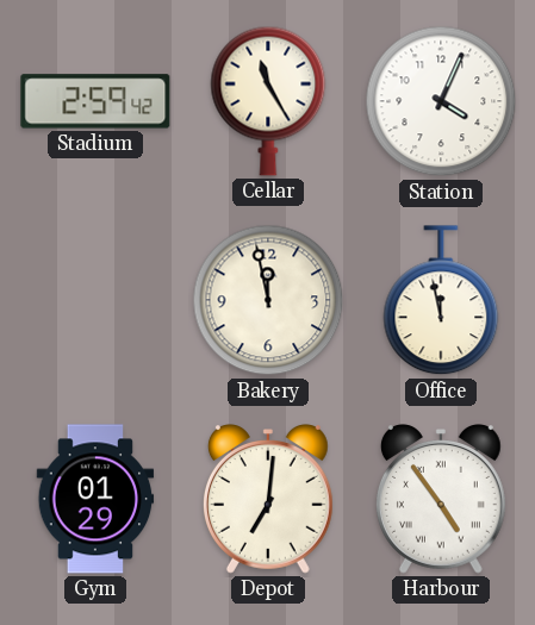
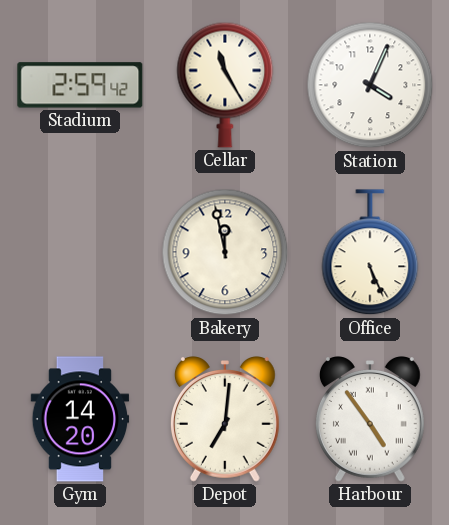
Office: 11:58 -> 5:26 (370, 253)
Gym: 01:29 -> 14:20 (80, 419)
